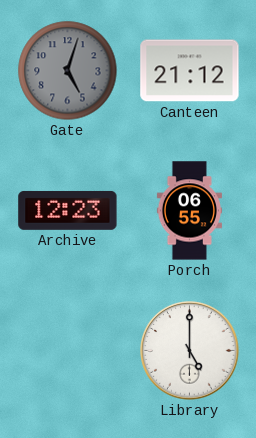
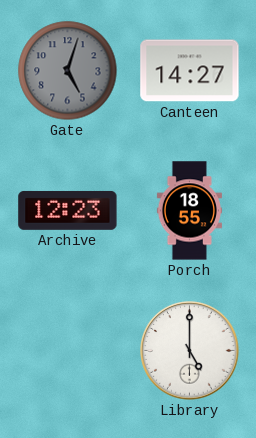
Canteen: 21:12 -> 14:27 (190, 71)
Porch: 06:55 -> 18:55 (189, 211)
